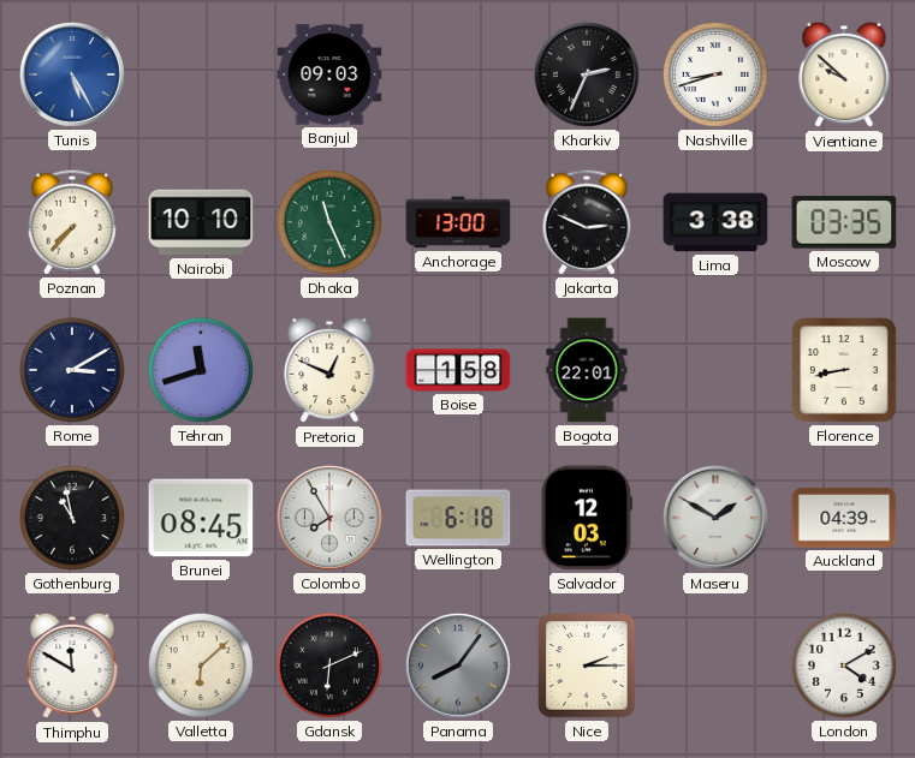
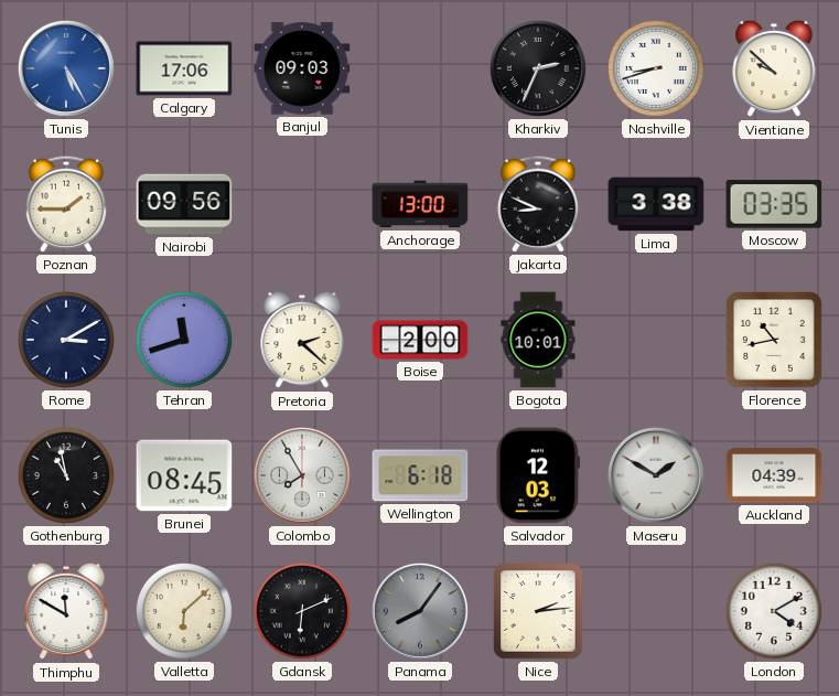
Calgary: none -> 17:06 (184, 68)
Poznan: 7:37 -> 1:45 (66, 204)
Nairobi: 10:10 -> 09:56 (184, 204)
Dhaka: 11:26 -> none (329, 222)
Jakarta: 2:49 -> 8:49 (538, 204)
Pretoria: 12:49 -> 2:22 (302, 340)
Boise: 1:58 -> 2:00 (420, 340)
Bogota: 22:01 -> 10:01 (538, 340)
Florence: 8:43 -> 10:43 (774, 340)
Nice: 2:15 -> 2:14 (538, 611)
